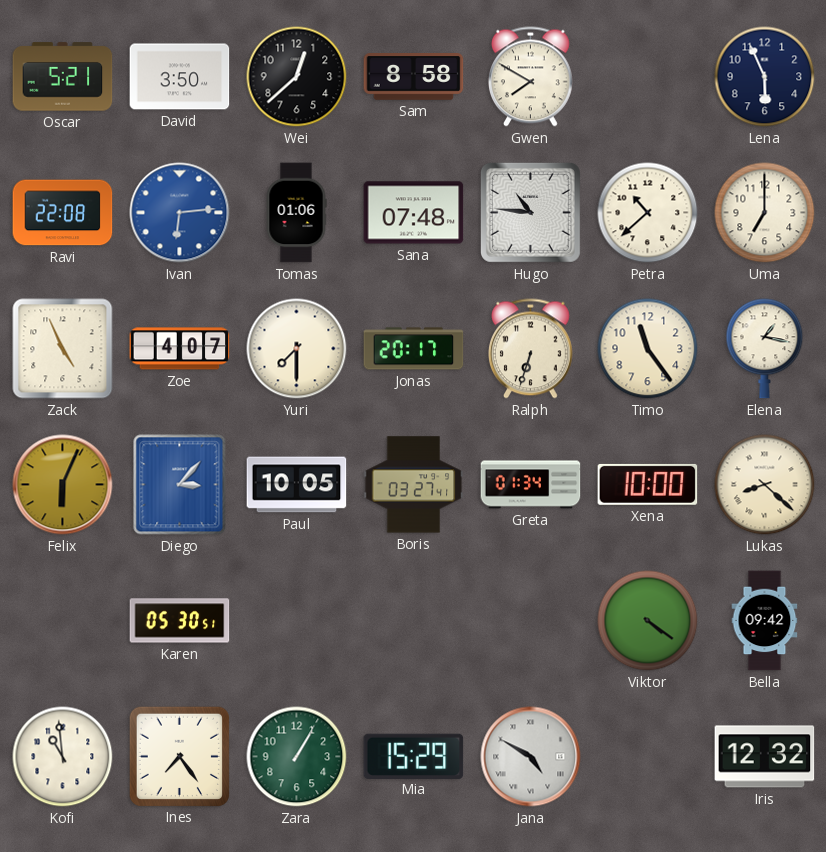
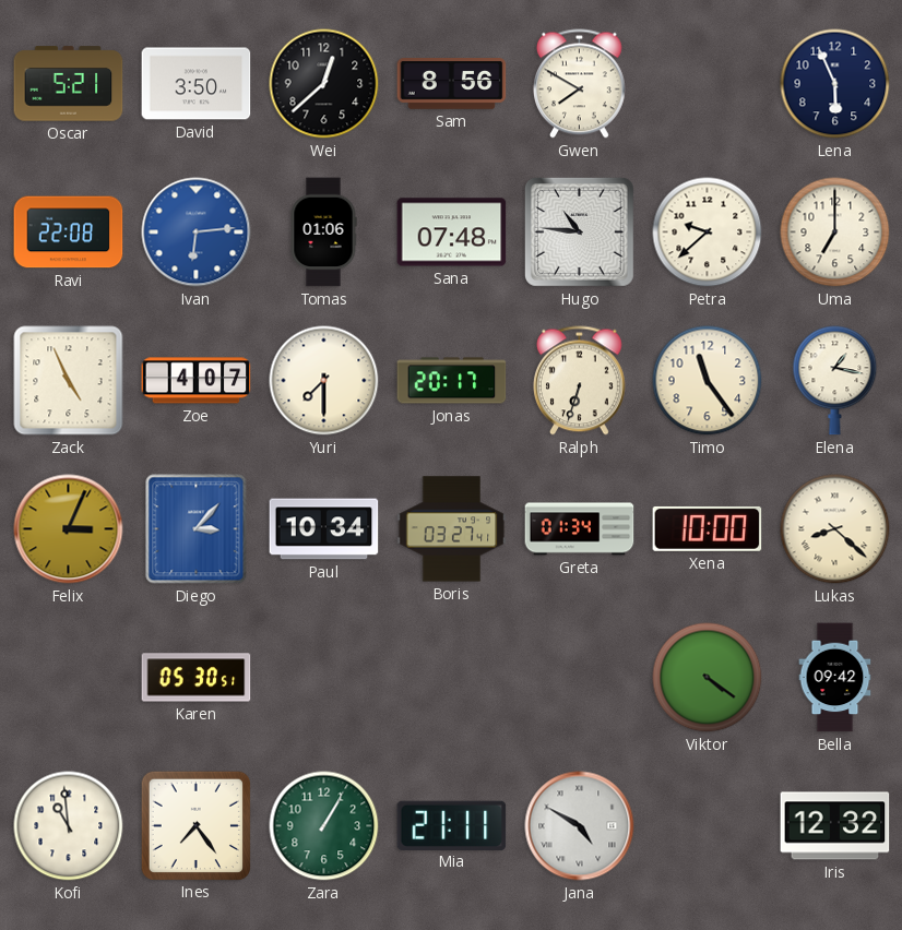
Sam: 8:58 -> 8:56 (452, 84)
Petra: 10:38 -> 9:38 (708, 233)
Felix: 6:04 -> 3:04 (69, 529)
Paul: 10:05 -> 10:34 (324, 529)
Mia: 15:29 -> 21:11 (452, 825)
